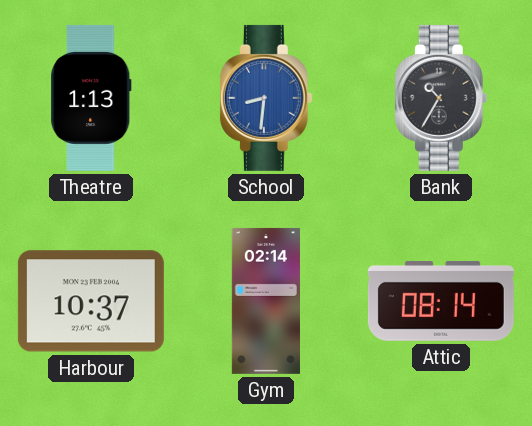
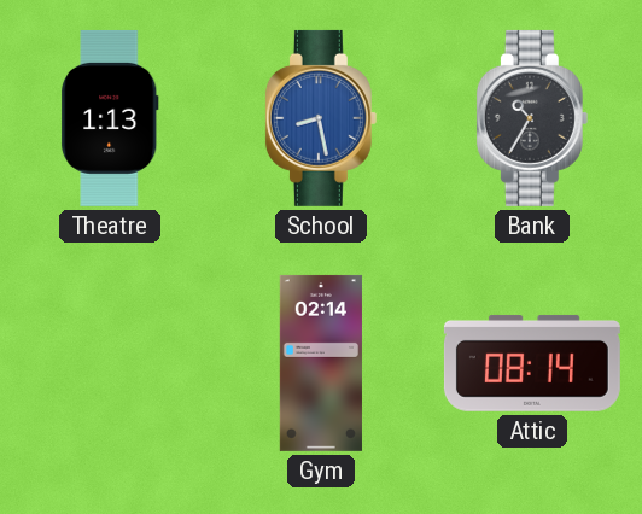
School: 8:31 -> 8:28 (321, 118)
Harbour: 10:37 -> none (91, 301)
